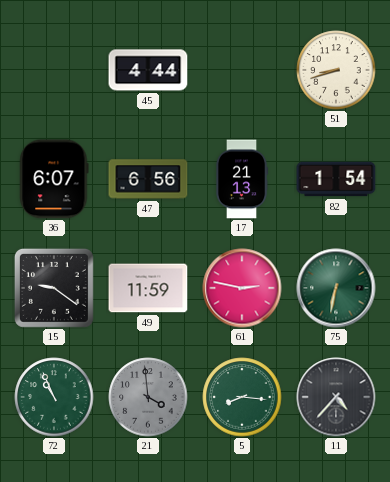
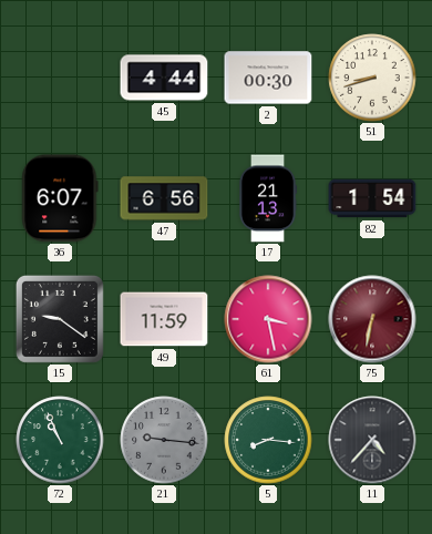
2: none -> 00:30 (268, 78)
61: 2:47 -> 3:28 (268, 319)
75 dial: green -> burgundy (372, 319)
21: 3:59 -> 9:16 (164, 440)
